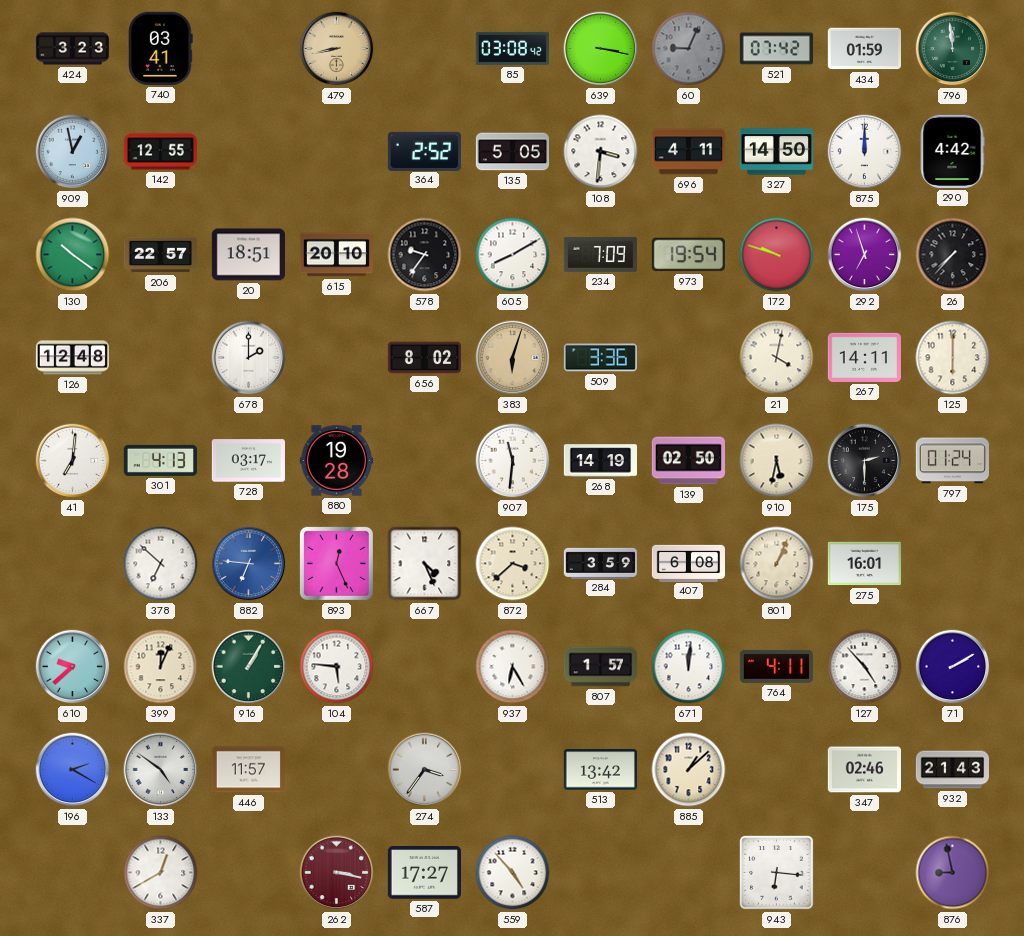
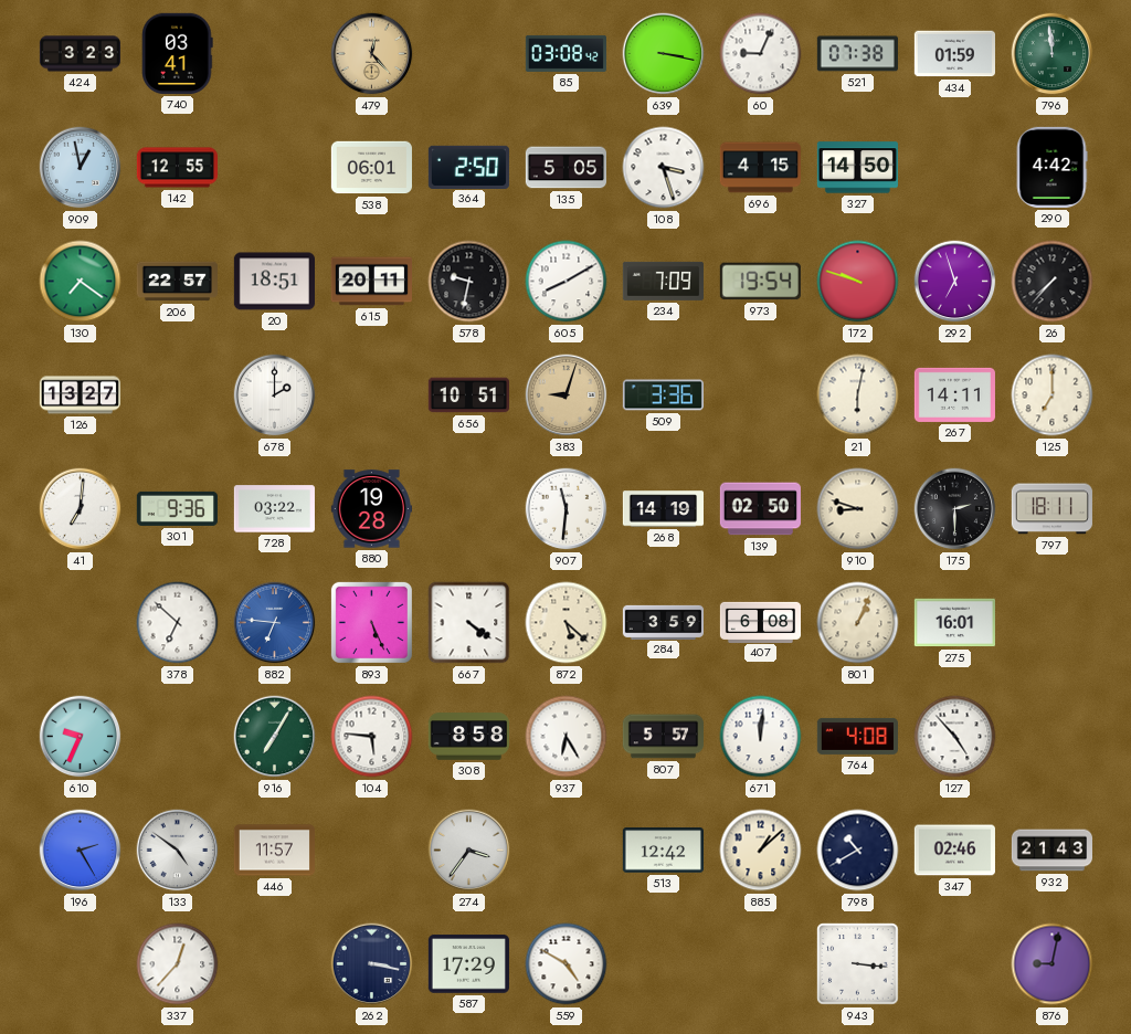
479: 8:43 -> 12:23 (372, 54)
60 dial: grey -> white (761, 54)
521: 07:42 -> 07:38 (857, 54)
538: none -> 06:01 (371, 168)
364: 2:52 -> 2:50 (468, 167)
108: 3:31 -> 3:27 (664, 168)
696: 4:11 -> 4:15 (760, 168)
875: 12:00 -> none (865, 152)
130: 10:21 -> 7:21 (81, 282)
615: 20:10 -> 20:11 (371, 282)
578: 9:36 -> 9:32 (469, 282)
126: 12:48 -> 13:27 (80, 395)
656: 8:02 -> 10:51 (468, 395)
383: 6:03 -> 9:03 (567, 395)
21: 4:02 -> 6:02 (858, 395)
125: 6:00 -> 7:00 (1053, 395)
301: 4:13 -> 9:36 (177, 508)
728: 03:17 -> 03:22 (274, 509)
910: 5:32 -> 8:48 (858, 509)
797: 01:24 -> 18:11 (1051, 509)
893: 12:26 -> 5:26 (371, 622)
667: 4:26 -> 4:21 (469, 623)
872: 3:38 -> 5:22 (567, 623)
610: 9:38 -> 9:34 (81, 737)
399: 12:04 -> none (161, 667)
916: 1:05 -> 7:05 (275, 737)
308: none -> 8:58 (468, 737)
807: 1:57 -> 5:57 (663, 737)
764: 4:11 -> 4:08 (857, 736)
71: 2:10 -> none (953, 667)
196: 2:20 -> 2:25 (81, 851)
513: 13:42 -> 12:42 (663, 851)
798: none -> 10:40 (858, 851)
337: 12:40 -> 12:37 (178, 964)
262 dial: burgundy -> navy (372, 964)
587: 17:27 -> 17:29 (468, 964)
559: 4:53 -> 4:50 (567, 964)
943: 6:16 -> 3:16 (858, 964)
876: 8:58 -> 9:02 (1053, 964)
